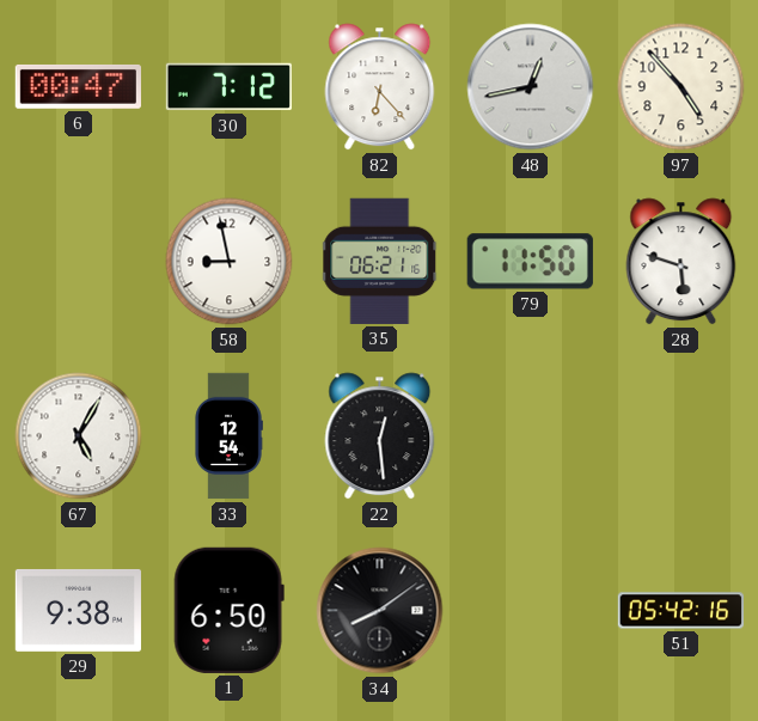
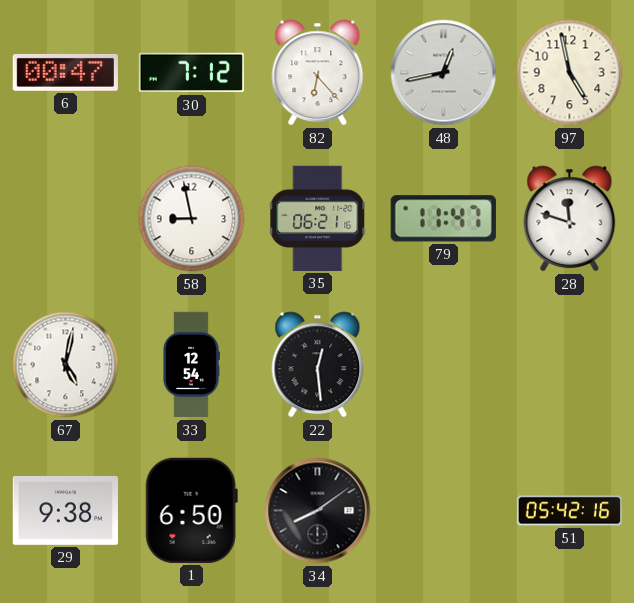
97: 4:53 -> 4:58 (570, 73)
79: 11:50 -> 11:47 (443, 219)
28: 5:48 -> 11:48 (570, 219)
67: 5:05 -> 5:02 (66, 365)
